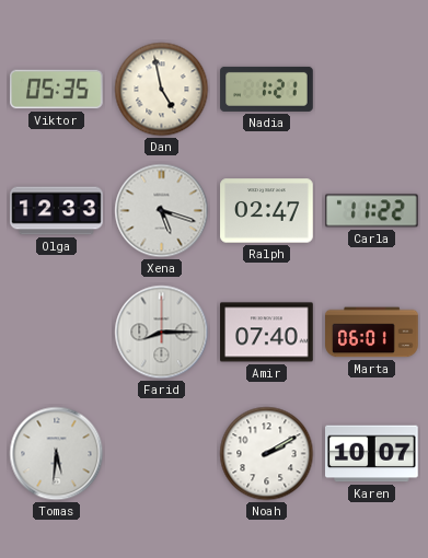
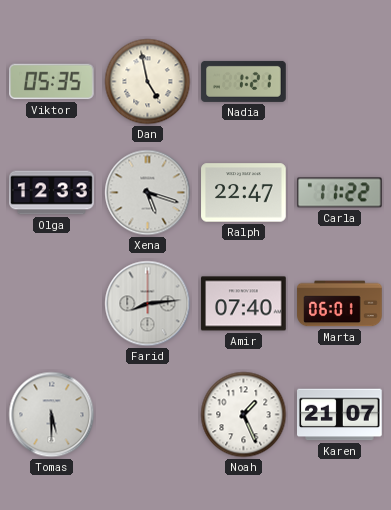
Ralph: 02:47 -> 22:47 (244, 193)
Farid: 8:15 -> 8:14 (148, 304)
Tomas: 5:31 -> 5:30 (52, 415)
Noah: 2:10 -> 1:26 (244, 415)
Karen: 10:07 -> 21:07 (340, 415)
